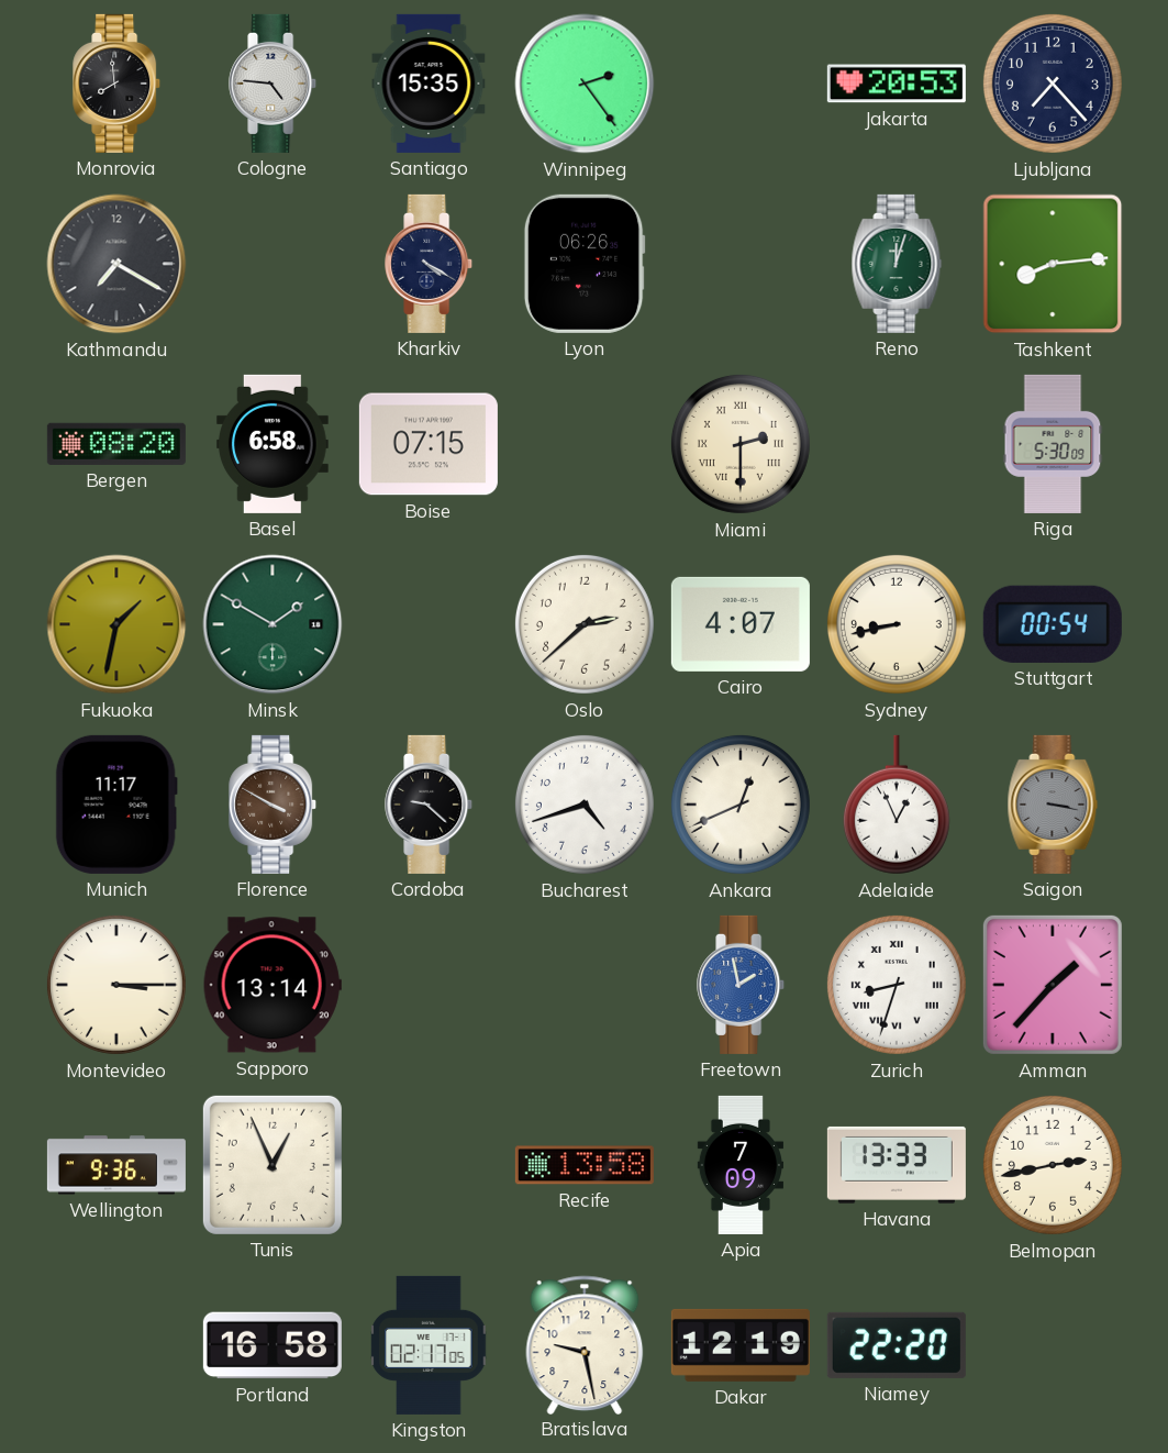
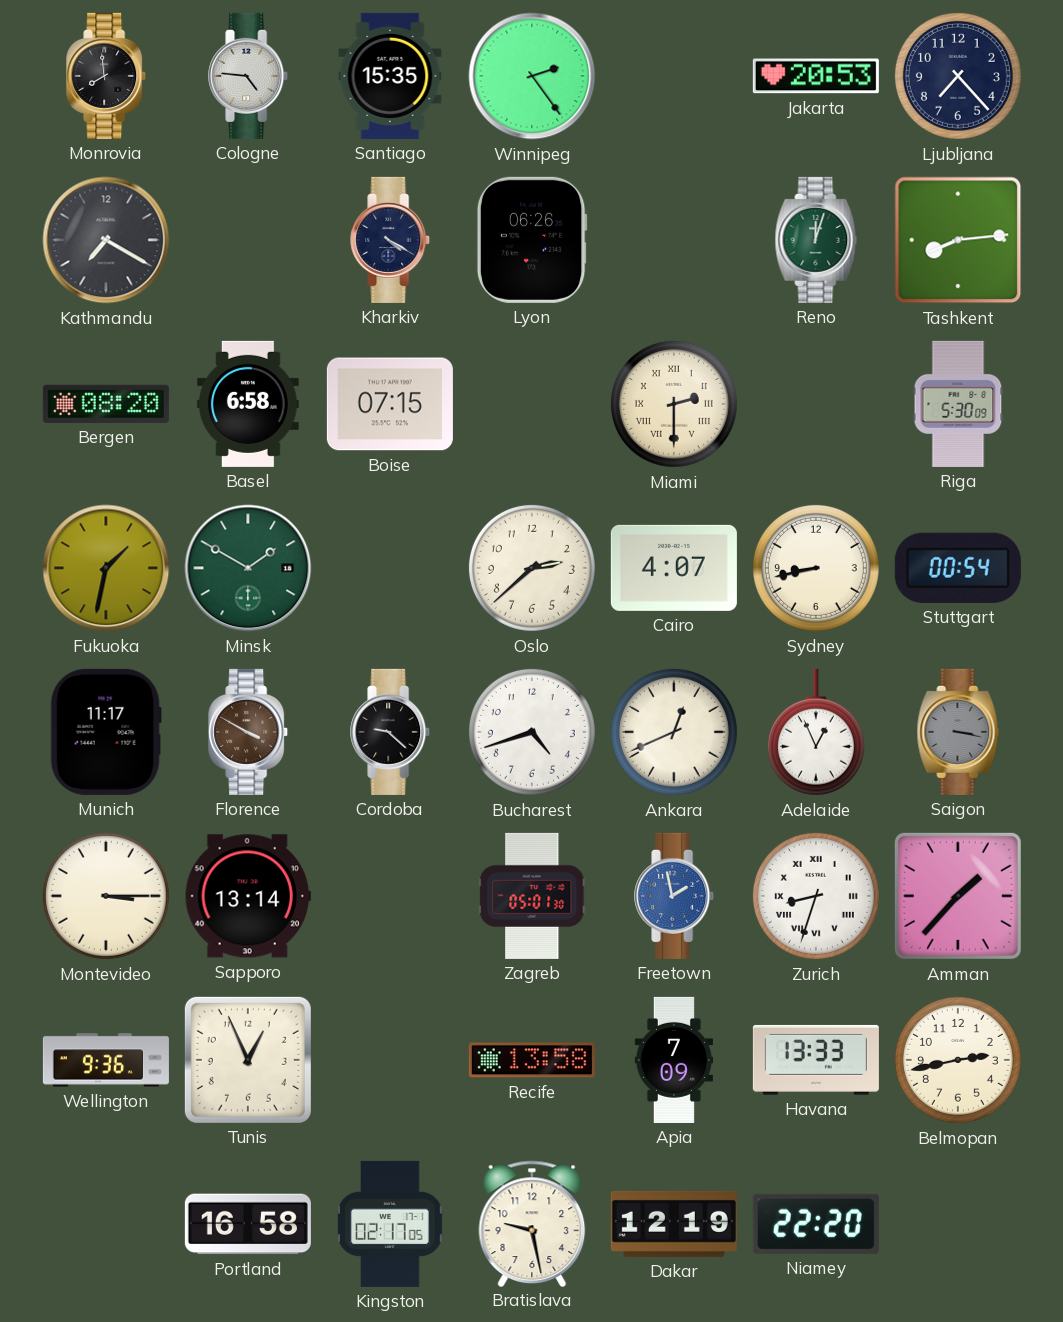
Zagreb: none -> 05:01 (532, 896)
